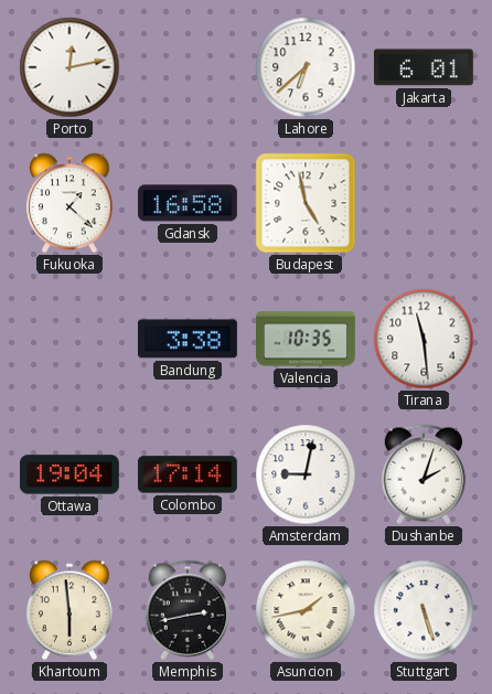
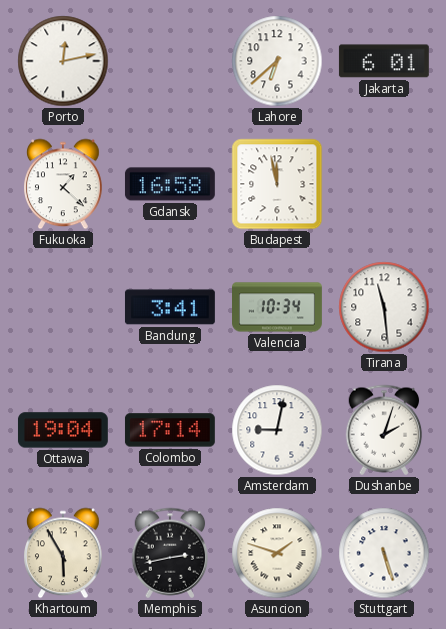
Budapest: 4:58 -> 11:58 (277, 184)
Bandung: 3:38 -> 3:41 (170, 307)
Valencia: 10:35 -> 10:34 (278, 307)
Khartoum: 5:59 -> 5:55 (64, 553)
Asuncion: 1:43 -> 1:48 (277, 553)
